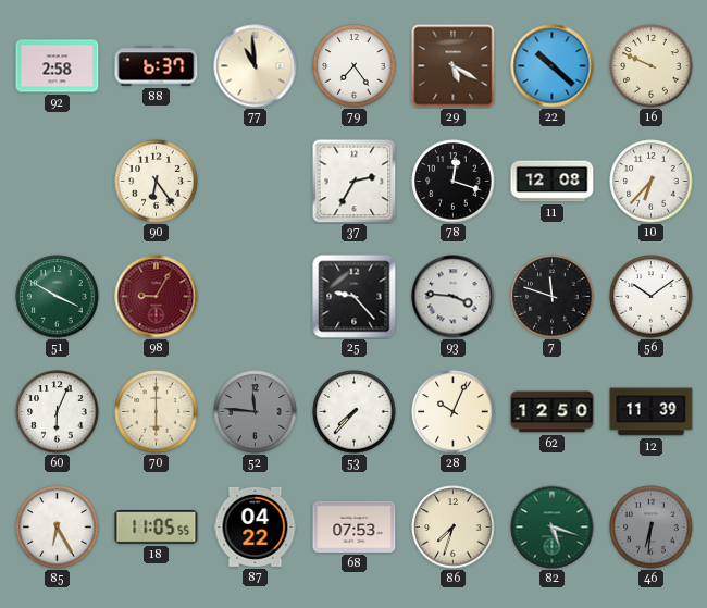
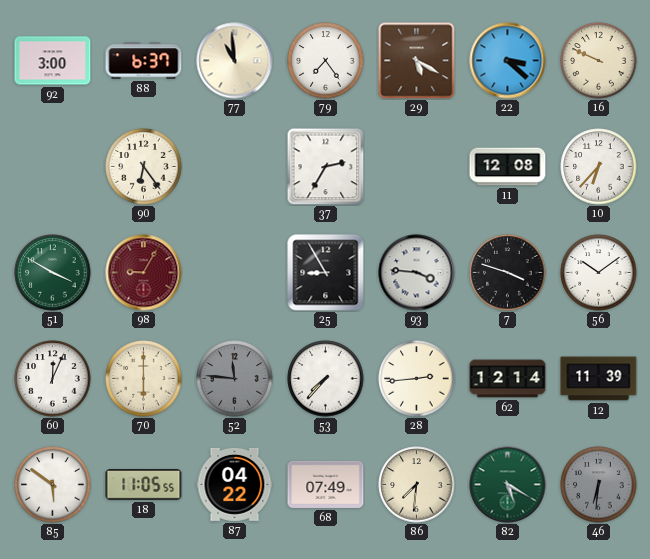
92: 2:58 -> 3:00 (53, 61)
22: 10:22 -> 3:22 (508, 61)
78: 12:18 -> none (454, 182)
25: 9:23 -> 8:55 (326, 273)
7: 11:48 -> 3:48 (508, 273)
60: 6:04 -> 12:04 (53, 379)
28: 10:04 -> 2:44 (417, 379)
62: 12:50 -> 12:14 (508, 379)
85: 6:25 -> 5:51 (53, 485)
68: 07:53 -> 07:49 (326, 484)
86: 7:33 -> 7:31 (417, 485)
82: 5:18 -> 5:20 (508, 485)
